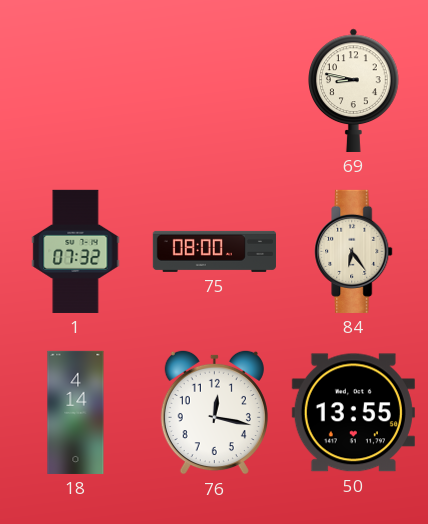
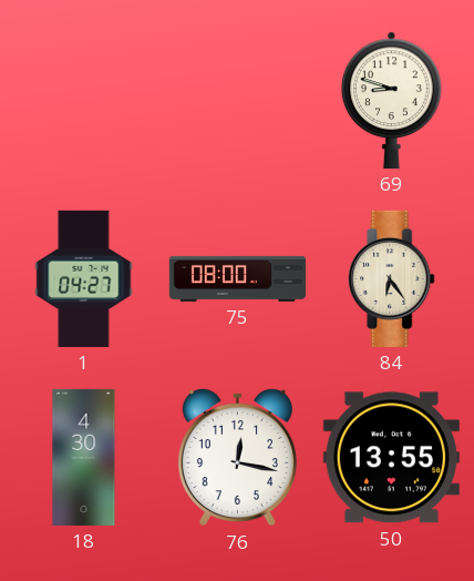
69: 8:47 -> 8:48 (392, 100)
1: 07:32 -> 04:27 (84, 278)
18: 4:14 -> 4:30 (84, 457)
